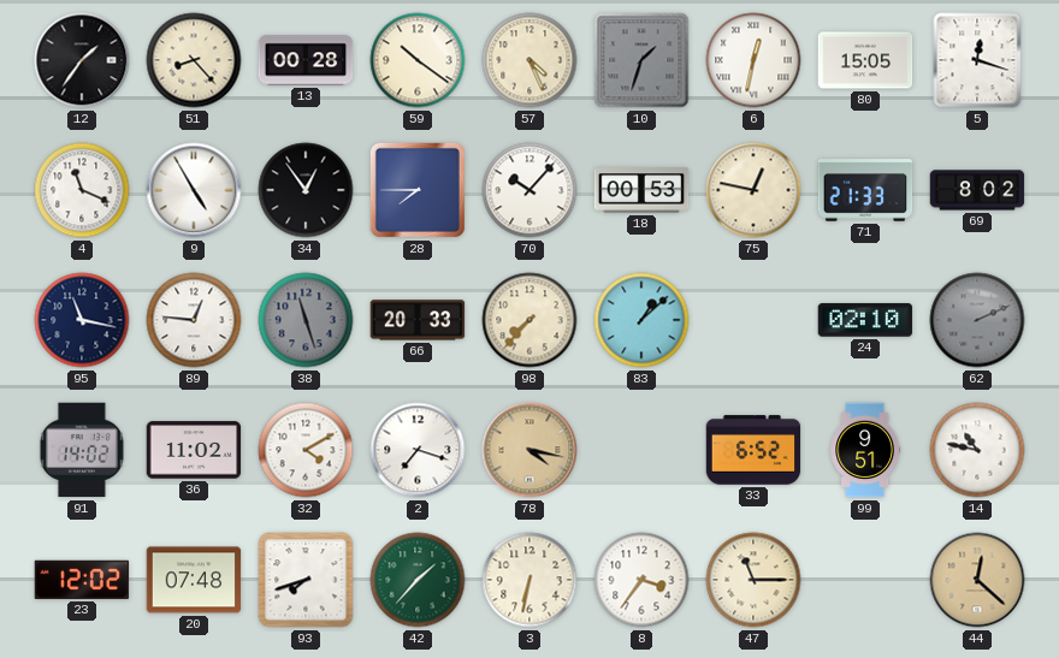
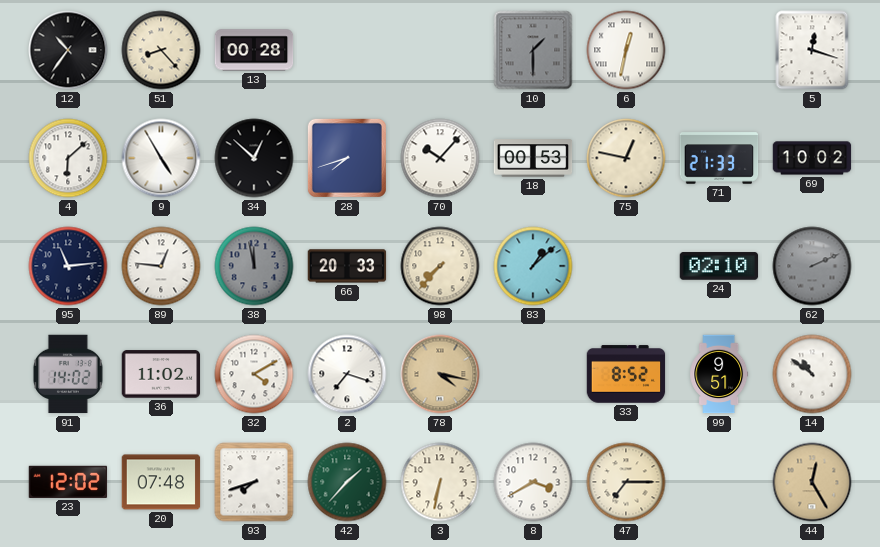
12: 1:36 -> 10:36 (68, 50)
59: 10:21 -> none (418, 60)
57: 4:26 -> none (529, 60)
10: 1:33 -> 1:30 (533, 50)
80: 15:05 -> none (865, 60)
4: 11:19 -> 6:08 (68, 158)
34: 12:54 -> 12:52 (254, 158)
28: 7:45 -> 7:42 (347, 158)
69: 8:02 -> 10:02 (812, 158)
95: 11:17 -> 11:14 (68, 266)
38: 11:27 -> 11:58 (254, 266)
33: 6:52 -> 8:52 (626, 374)
14: 10:47 -> 10:51 (812, 374)
8: 3:36 -> 3:40 (533, 482)
47: 11:15 -> 7:15 (626, 482)
44: 12:22 -> 12:25 (812, 482)
